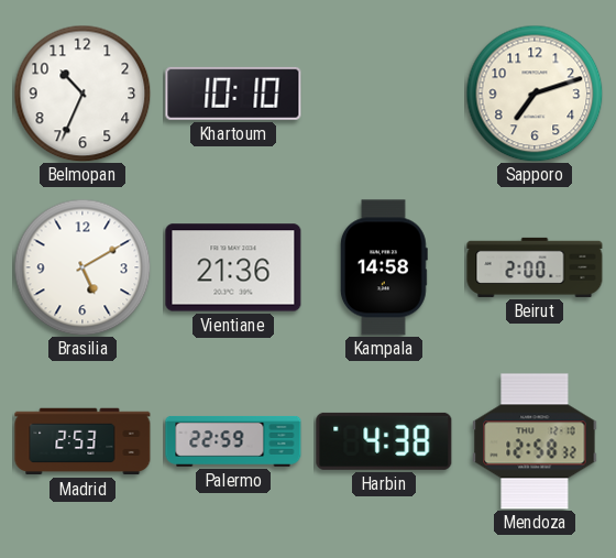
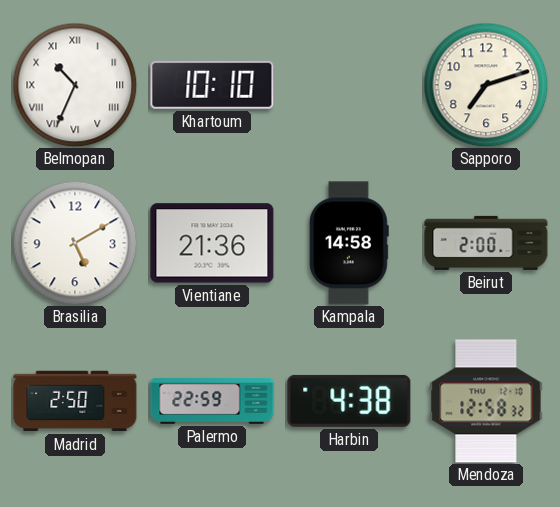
Belmopan numerals: Arabic -> Roman (75, 85)
Madrid: 2:53 -> 2:50 (75, 401)
